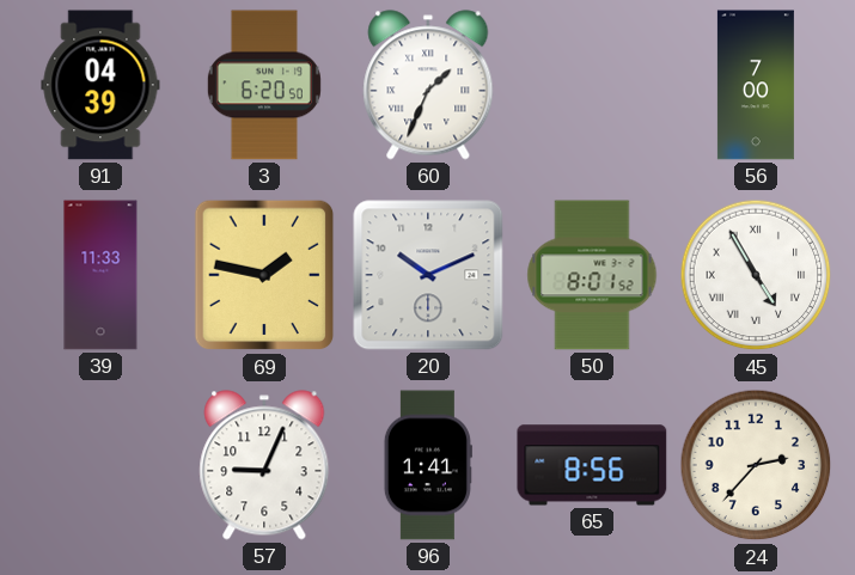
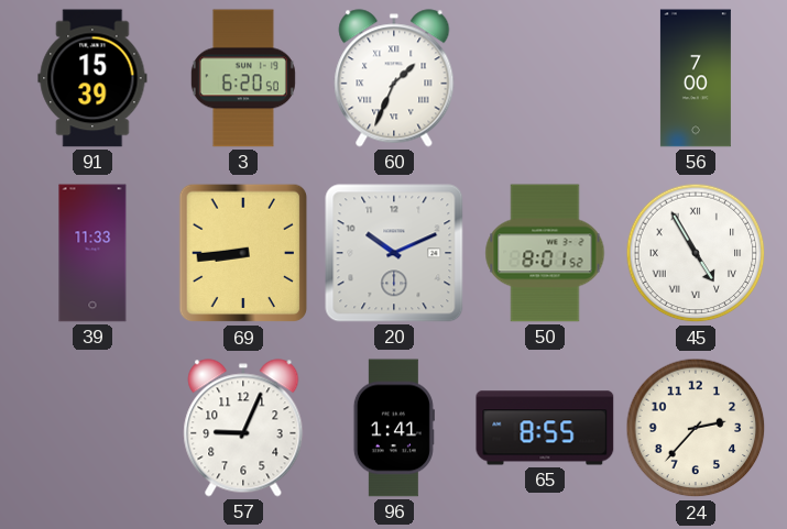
91: 04:39 -> 15:39 (92, 78)
69: 1:47 -> 8:44 (243, 253)
65: 8:56 -> 8:55 (545, 428)
